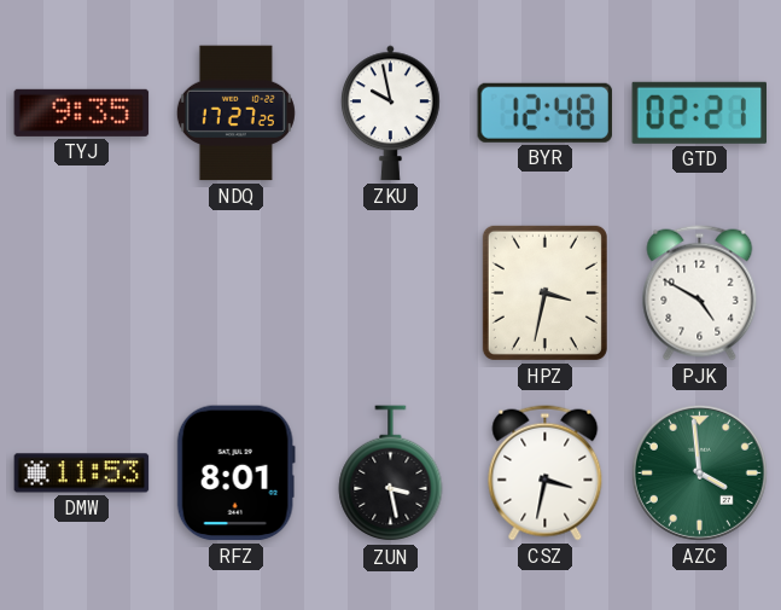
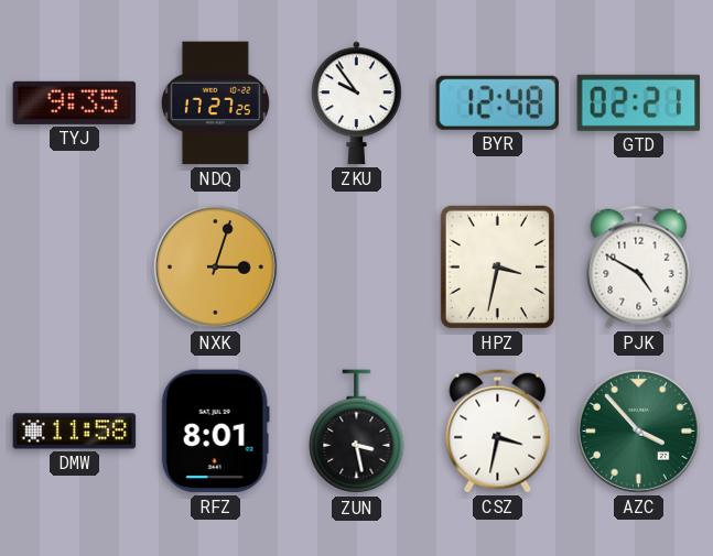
ZKU: 9:58 -> 9:54 (356, 103)
NXK: none -> 3:03 (215, 266)
DMW: 11:53 -> 11:58 (75, 432)
AZC: 3:59 -> 3:53 (638, 430)
